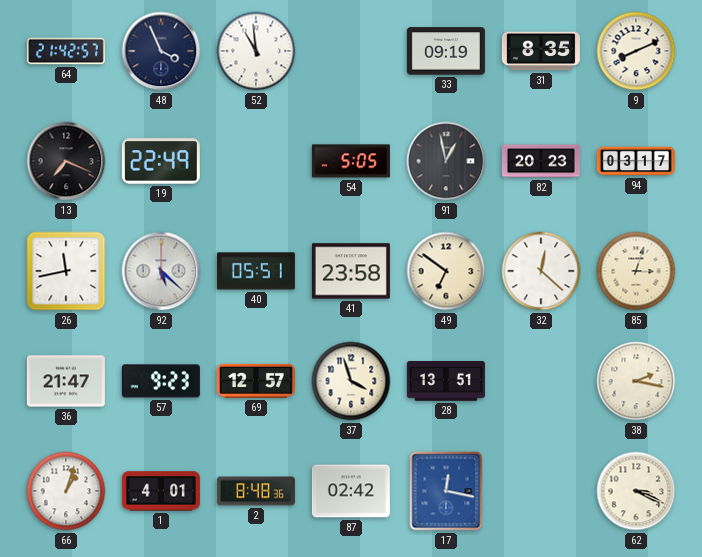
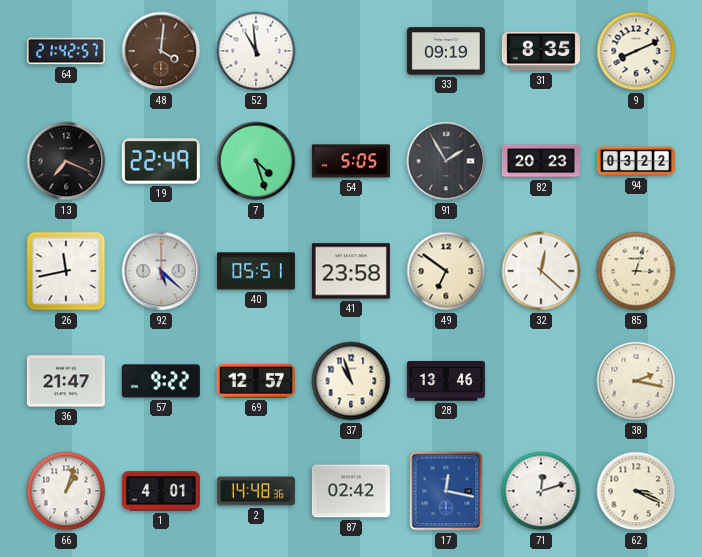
48: 3:56 -> 4:01 (161, 51)
48 dial: navy -> brown (161, 51)
7: none -> 4:27 (256, 161)
91: 12:58 -> 1:55 (446, 161)
94: 03:17 -> 03:22 (636, 161)
57: 9:23 -> 9:22 (161, 381)
37: 3:57 -> 10:57 (351, 381)
28: 13:51 -> 13:46 (446, 381)
2: 8:48 -> 14:48 (256, 491)
71: none -> 12:12 (541, 491)
